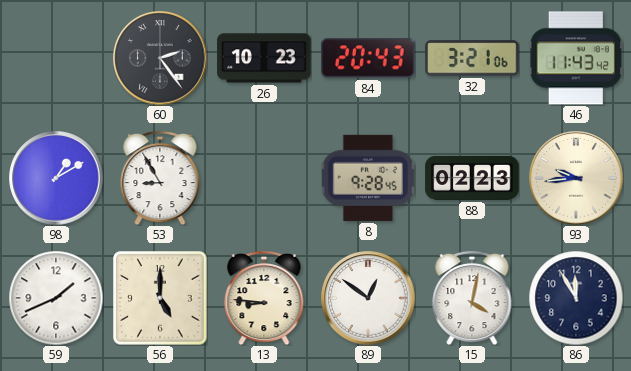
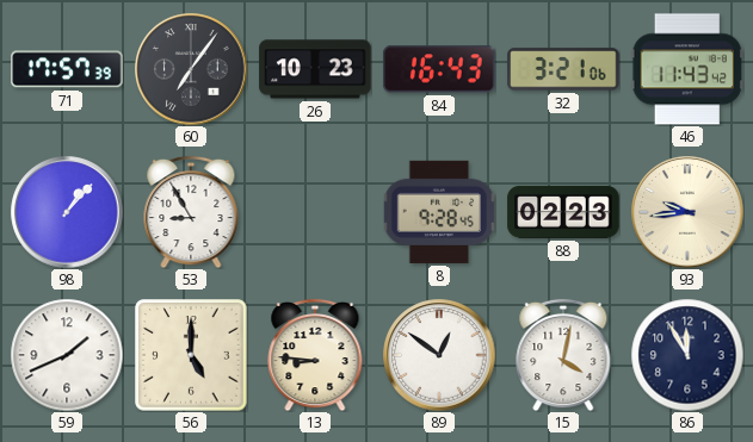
71: none -> 17:57 (67, 69)
60: 2:24 -> 7:06 (191, 69)
84: 20:43 -> 16:43 (439, 69)
98: 1:10 -> 1:07 (67, 212)
